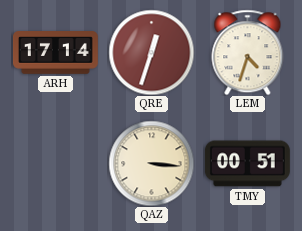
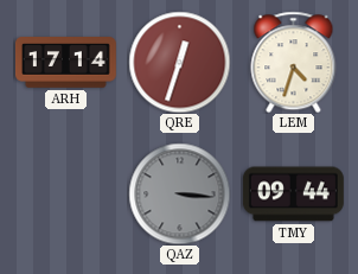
QAZ dial: cream -> grey (179, 193)
TMY: 00:51 -> 09:44 (293, 195)
